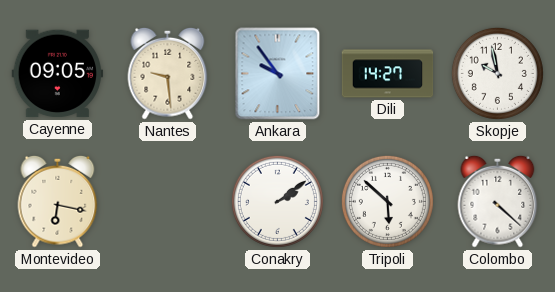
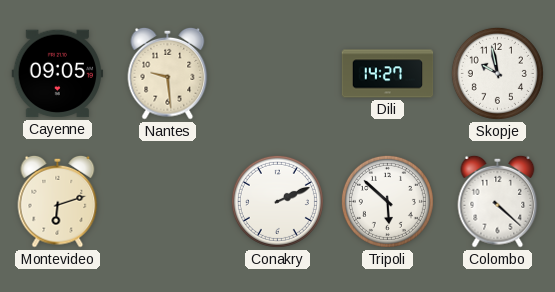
Ankara: 9:54 -> none (278, 74)
Montevideo: 6:17 -> 6:12 (58, 201)
Conakry: 2:09 -> 2:11 (277, 201)
